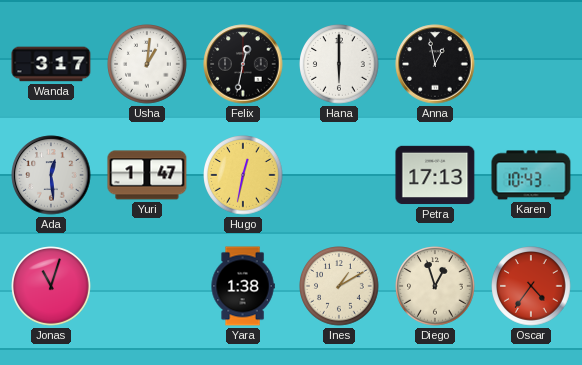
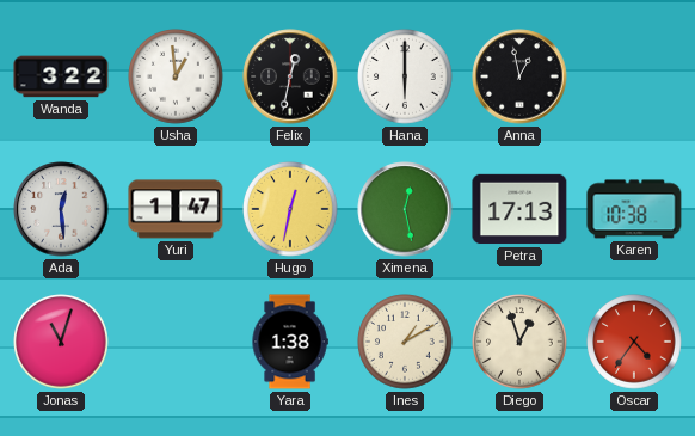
Wanda: 3:17 -> 3:22 (61, 76)
Usha: 1:01 -> 12:59 (176, 76)
Ximena: none -> 12:28 (405, 209)
Karen: 10:43 -> 10:38 (634, 209)
